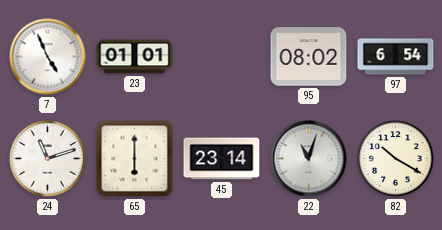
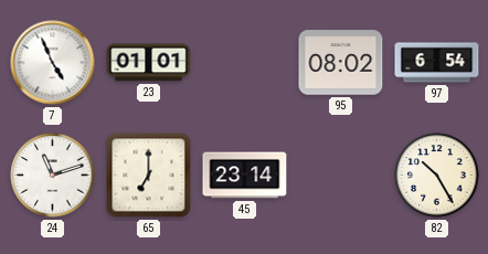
65: 6:00 -> 7:00 (149, 176)
22: 11:03 -> none (309, 159)
82: 10:20 -> 10:25 (437, 176)
